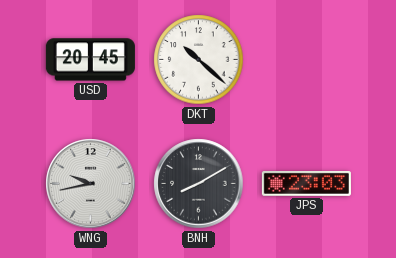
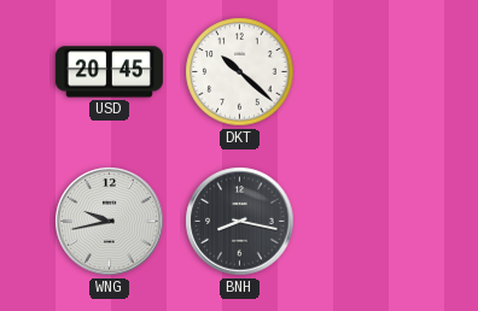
BNH: 8:10 -> 8:17 (240, 222)
JPS: 23:03 -> none (306, 183)
